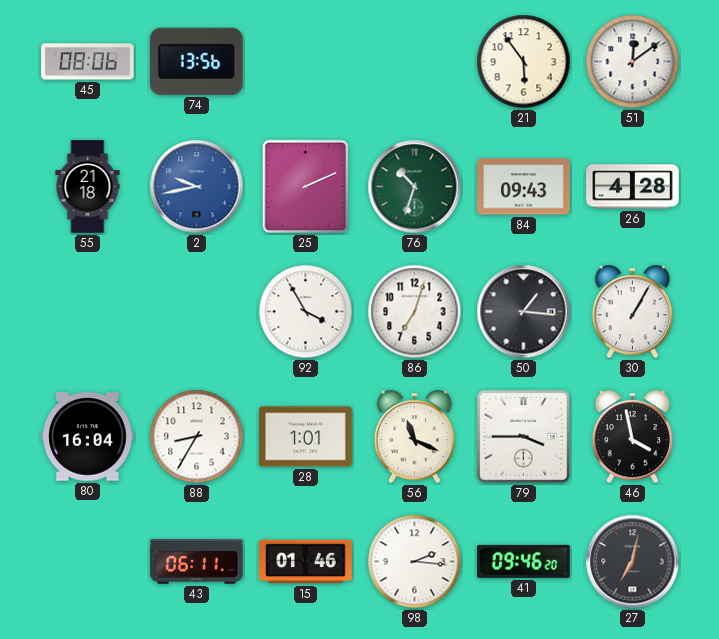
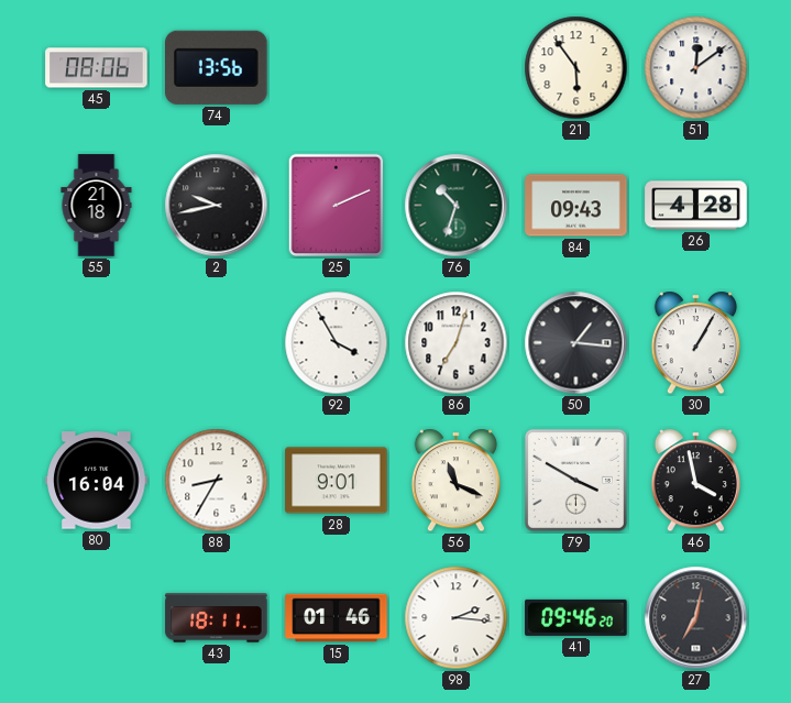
2 dial: blue -> black (217, 206)
28: 1:01 -> 9:01 (337, 481)
79: 3:45 -> 3:50 (575, 480)
43: 06:11 -> 18:11 (217, 618)
